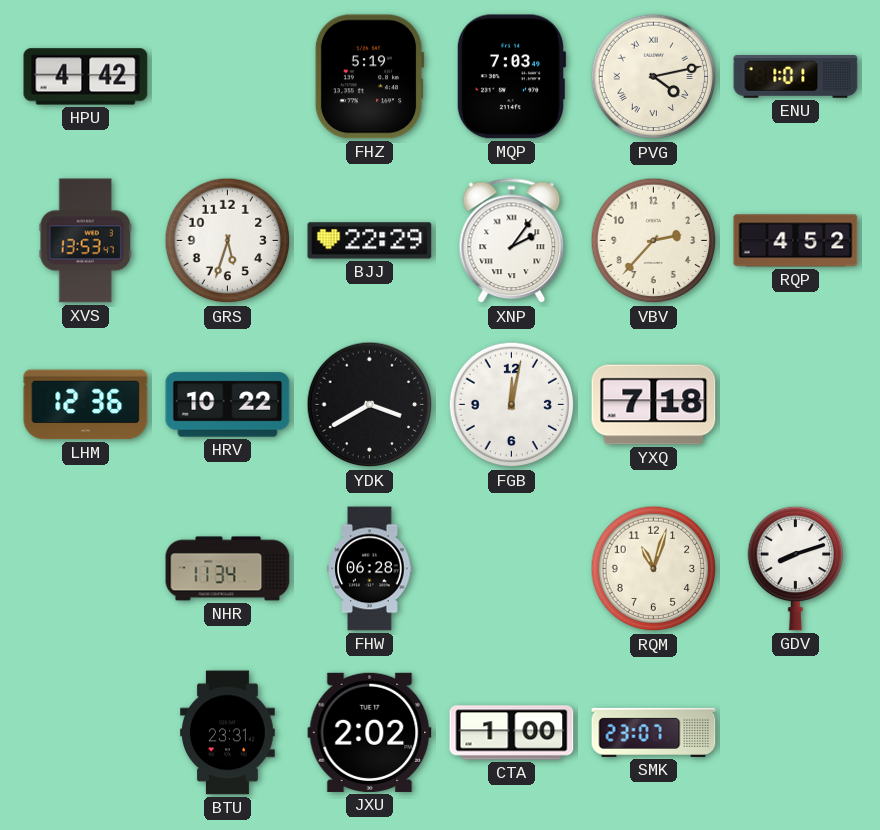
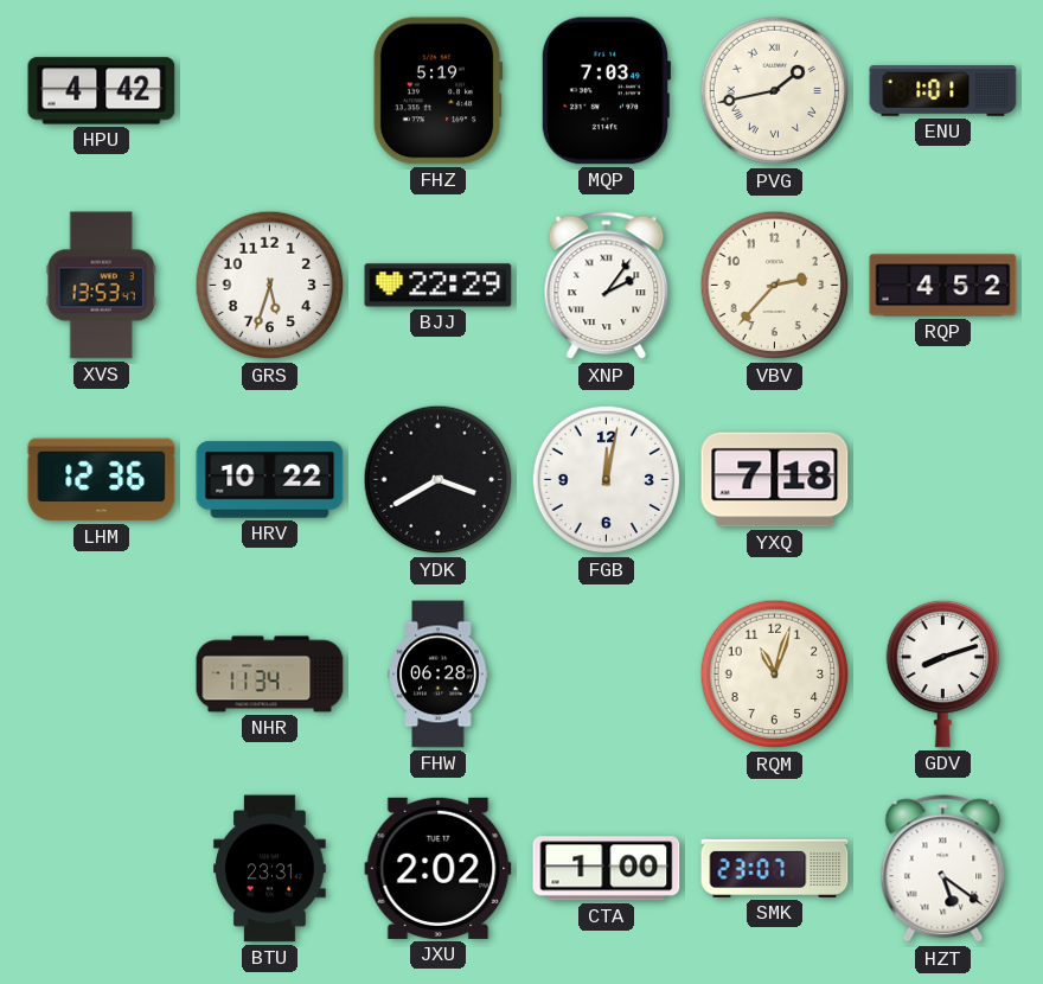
PVG: 4:13 -> 1:43 (775, 91)
HZT: none -> 5:21 (943, 869)
